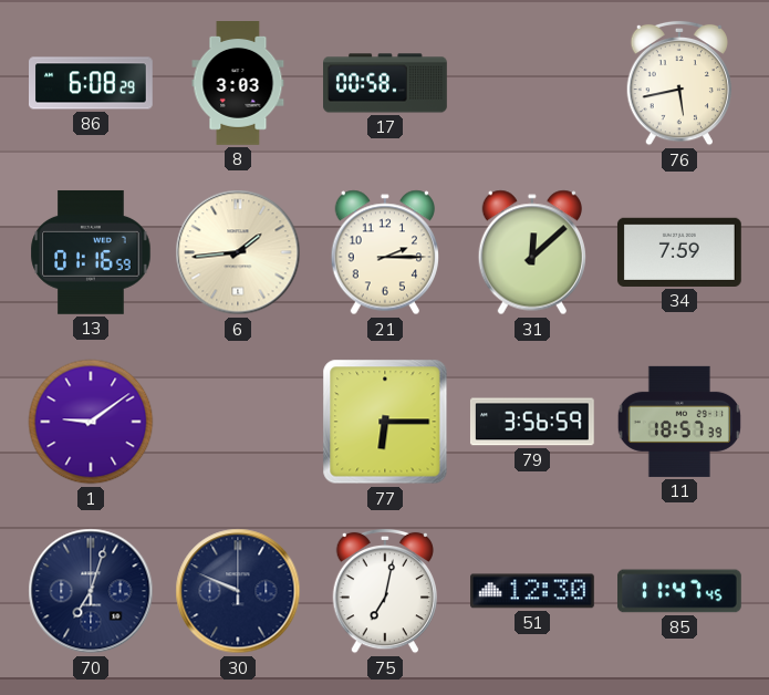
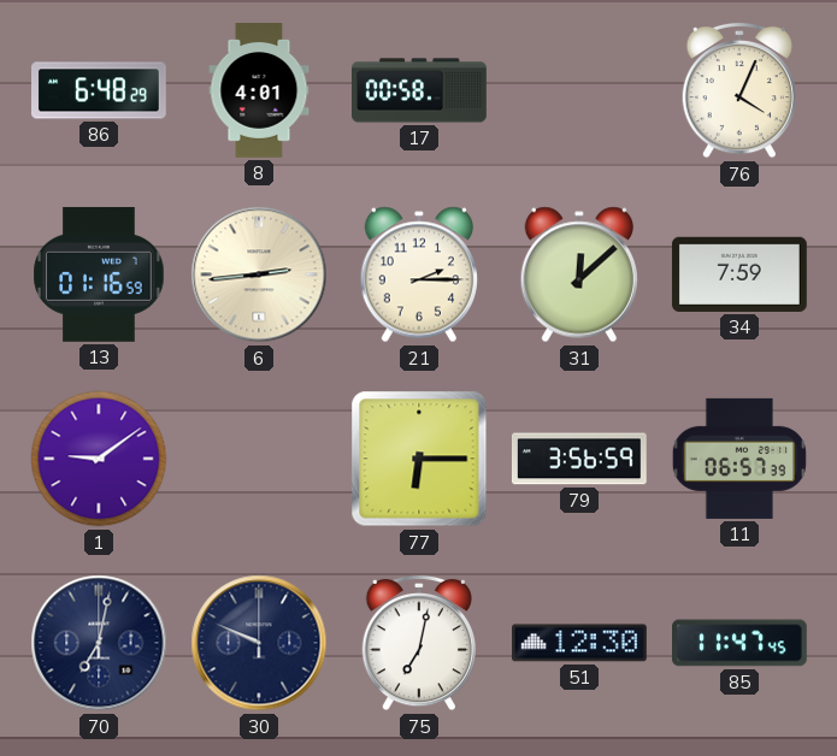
86: 6:08 -> 6:48 (100, 90)
8: 3:03 -> 4:01 (259, 91)
76: 5:43 -> 4:04 (738, 90)
6: 1:44 -> 2:44 (259, 274)
11: 18:57 -> 06:57 (739, 459)
70: 7:03 -> 7:02 (99, 643)
